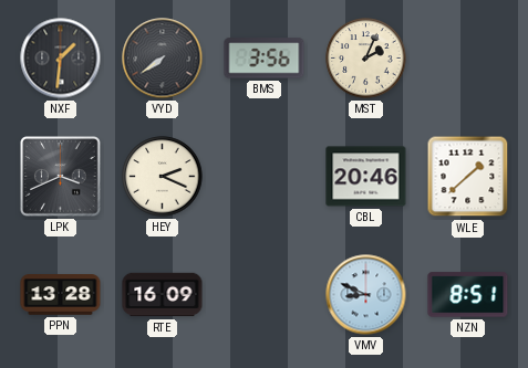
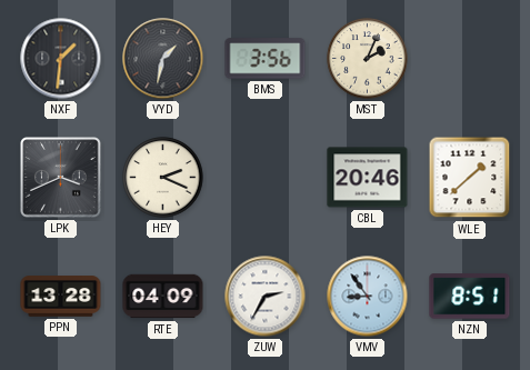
VYD: 7:39 -> 1:32 (163, 59)
RTE: 16:09 -> 04:09 (163, 297)
ZUW: none -> 2:35 (266, 297)
VMV: 8:49 -> 8:54 (368, 297)
